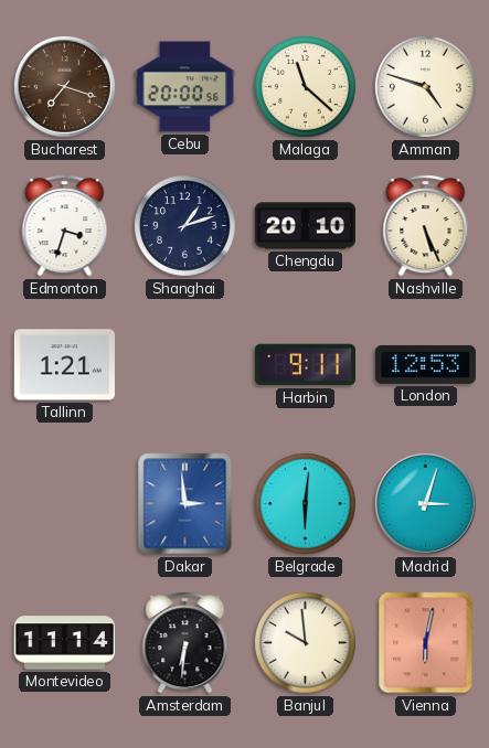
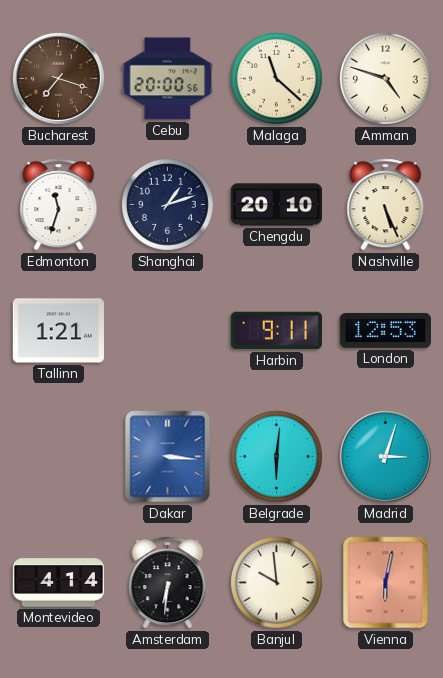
Edmonton: 3:33 -> 11:33 (59, 205)
Dakar: 2:59 -> 3:16 (168, 457)
Montevideo: 11:14 -> 4:14 (58, 583)
